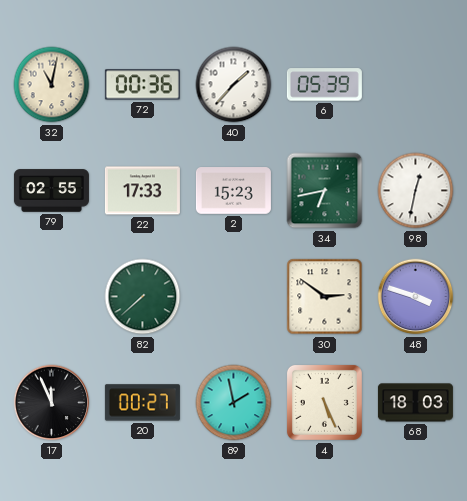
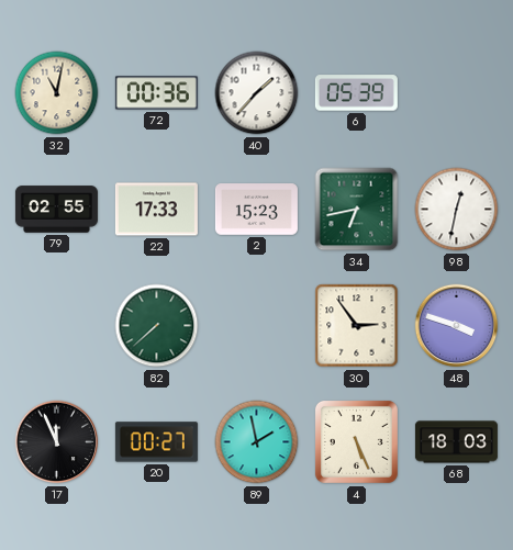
30: 2:51 -> 2:54 (357, 326)
